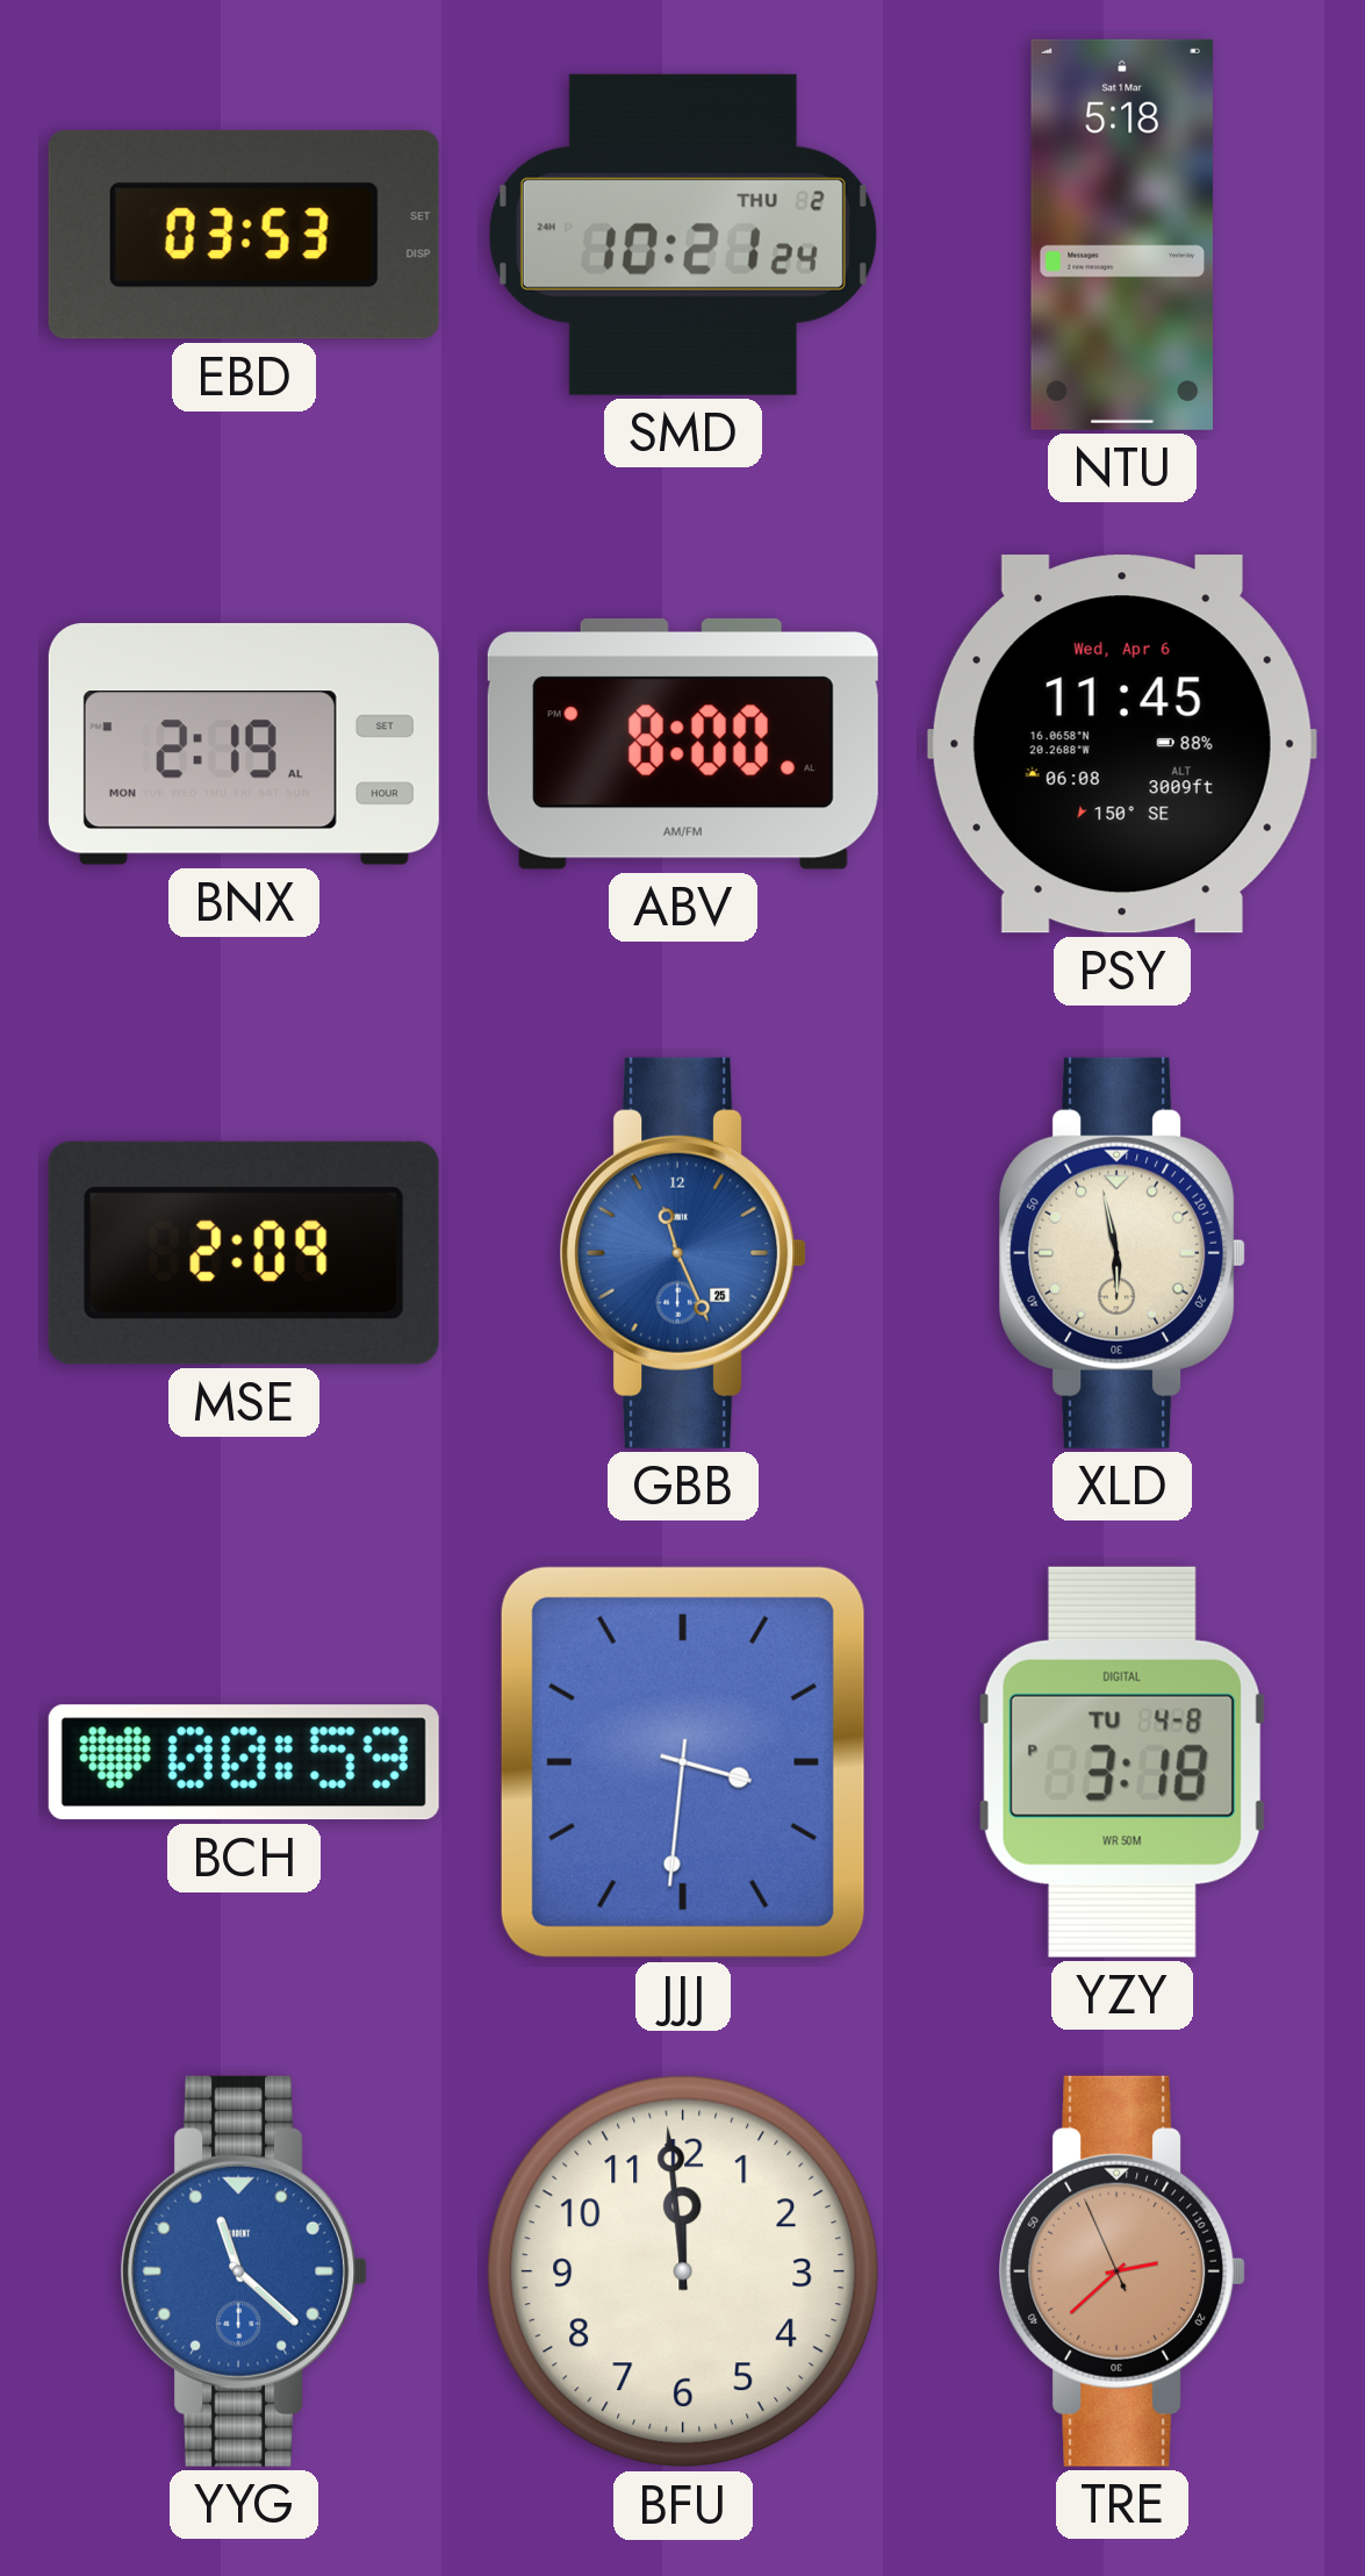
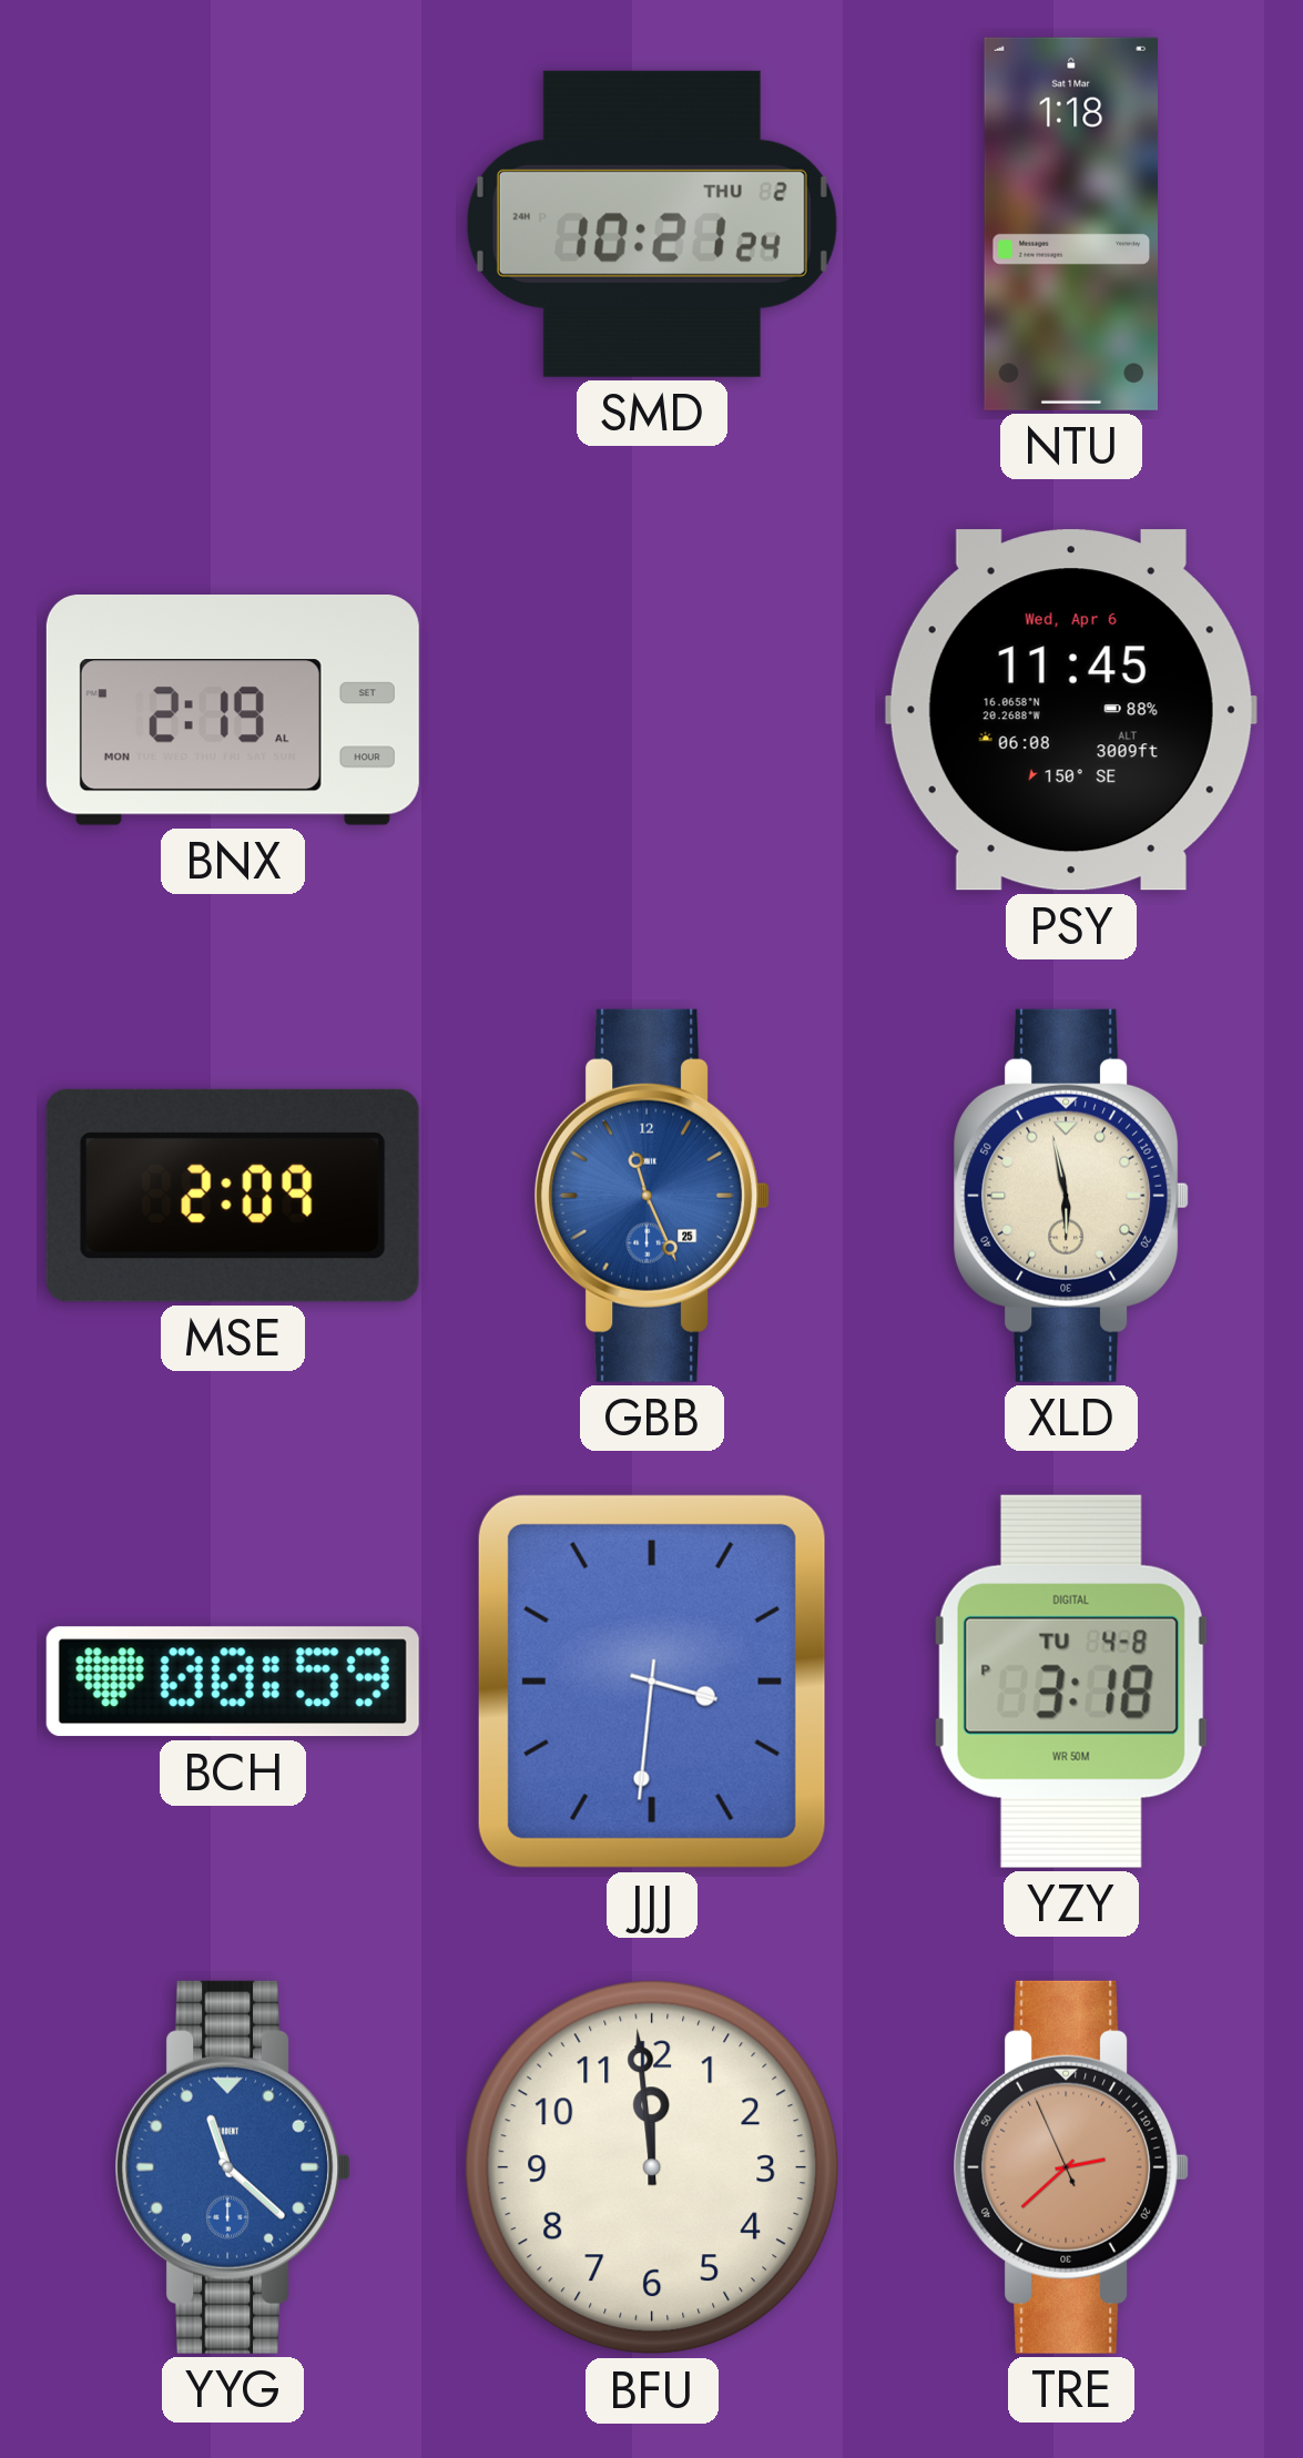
EBD: 03:53 -> none (244, 235)
NTU: 5:18 -> 1:18 (1070, 224)
ABV: 8:00 -> none (683, 744)
